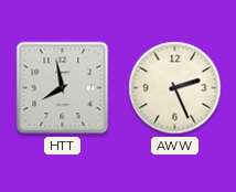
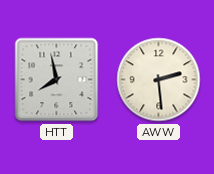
AWW: 2:26 -> 2:29 (159, 80)
